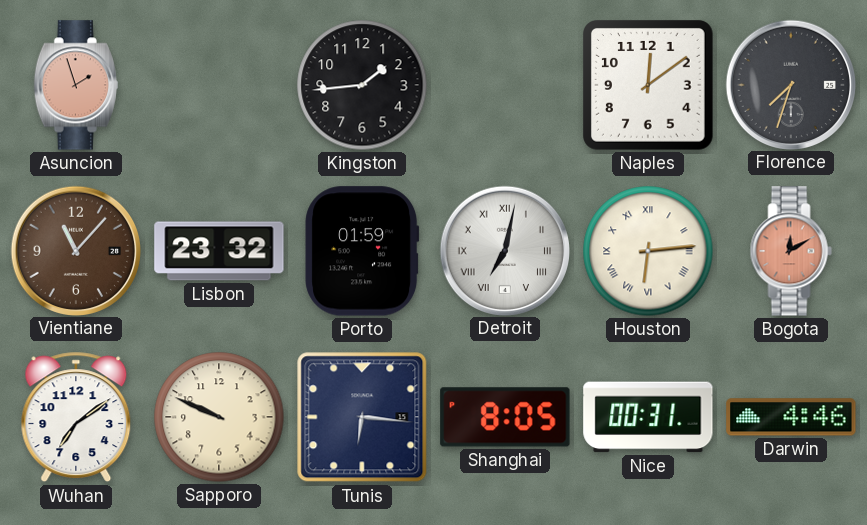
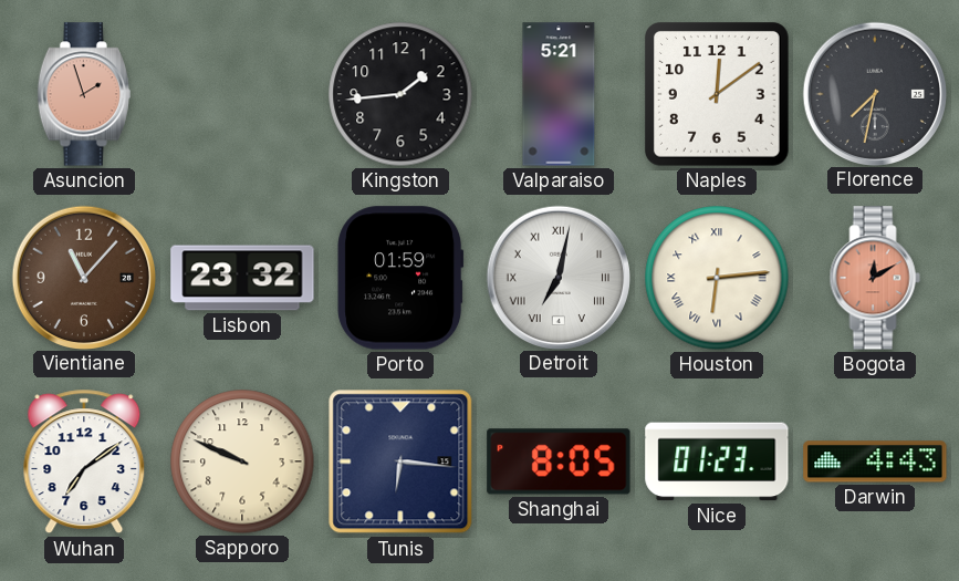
Valparaiso: none -> 5:21 (559, 94)
Florence: 7:33 -> 7:32 (874, 93)
Nice: 00:31 -> 01:23 (717, 461)
Darwin: 4:46 -> 4:43 (875, 461)
